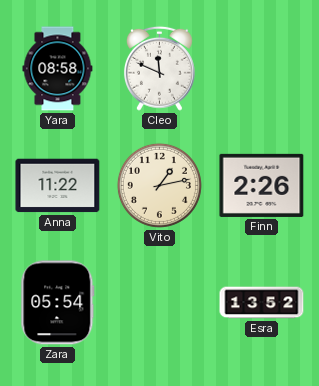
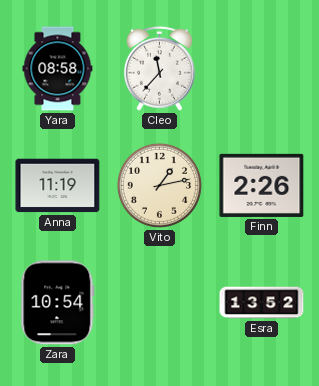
Cleo: 11:49 -> 11:37 (159, 68)
Anna: 11:22 -> 11:19 (58, 186)
Zara: 05:54 -> 10:54 (58, 303)
